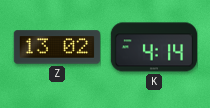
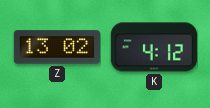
K: 4:14 -> 4:12 (154, 47)
